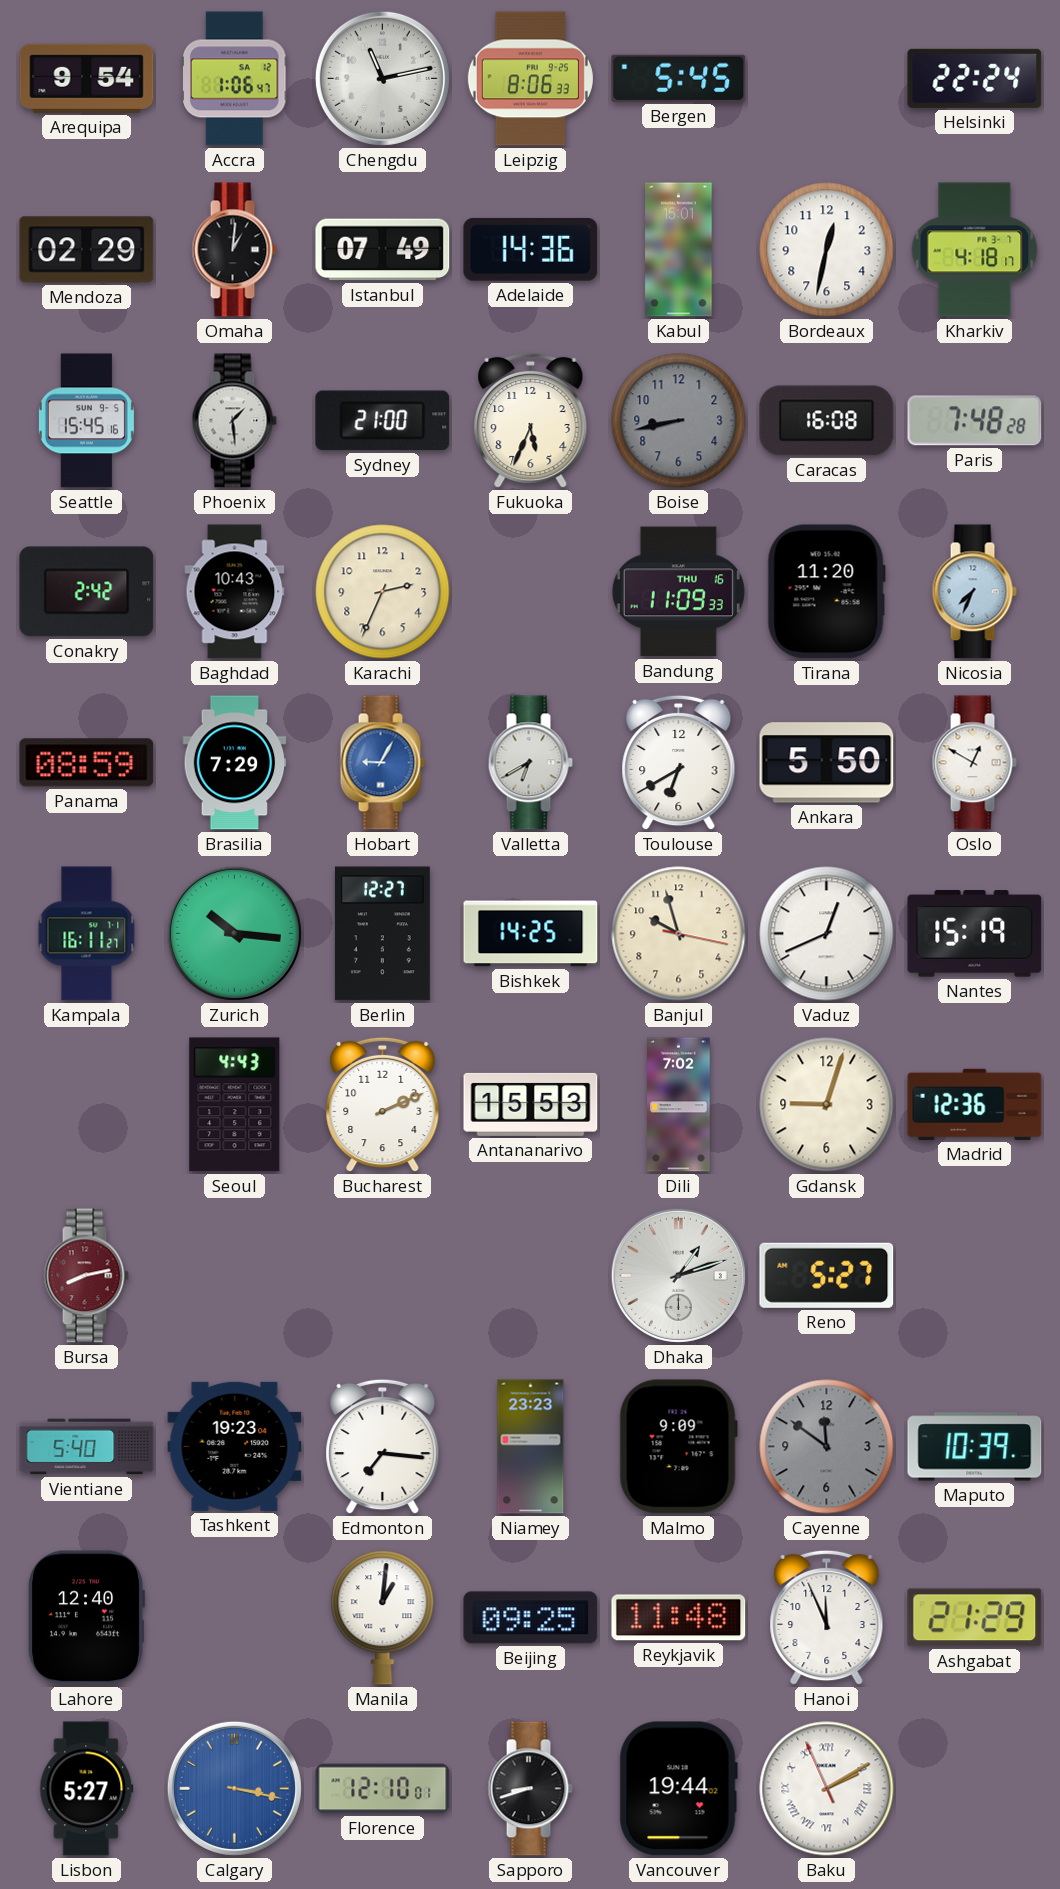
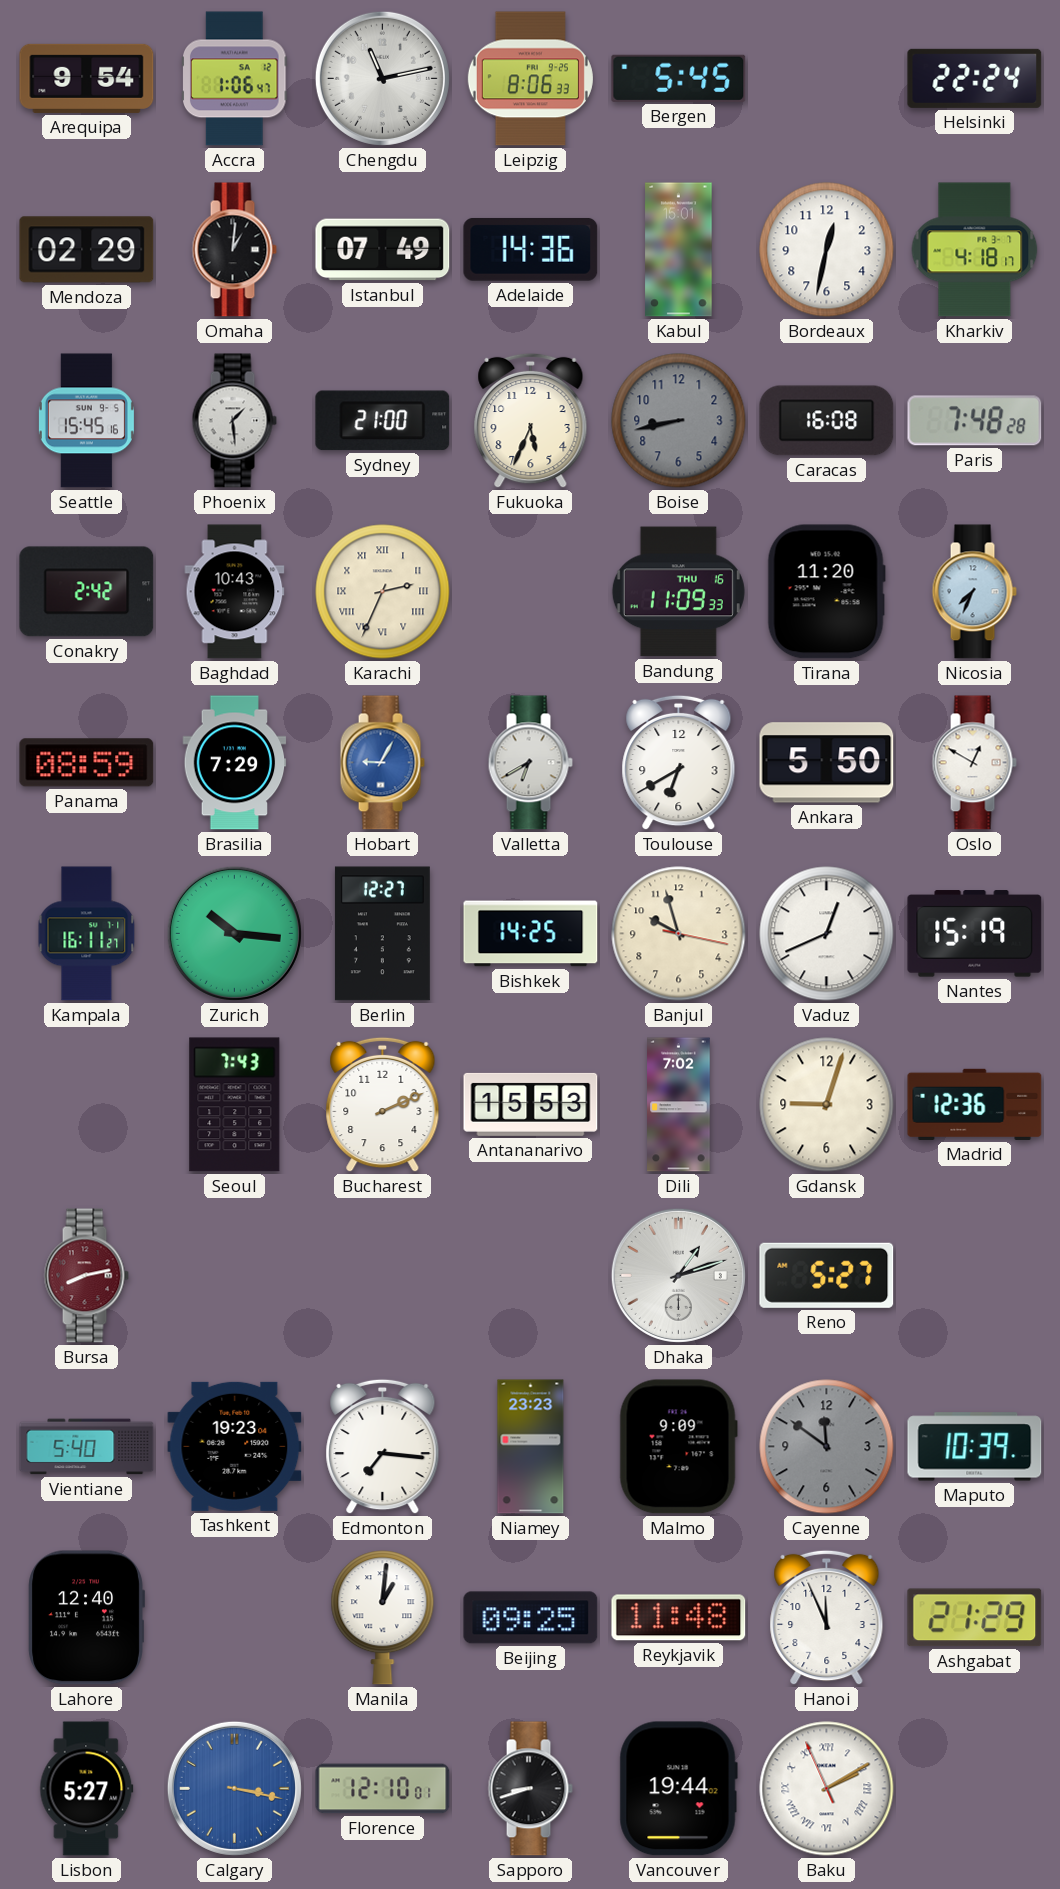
Karachi numerals: Arabic -> Roman (383, 592)
Seoul: 4:43 -> 7:43 (235, 1105)
